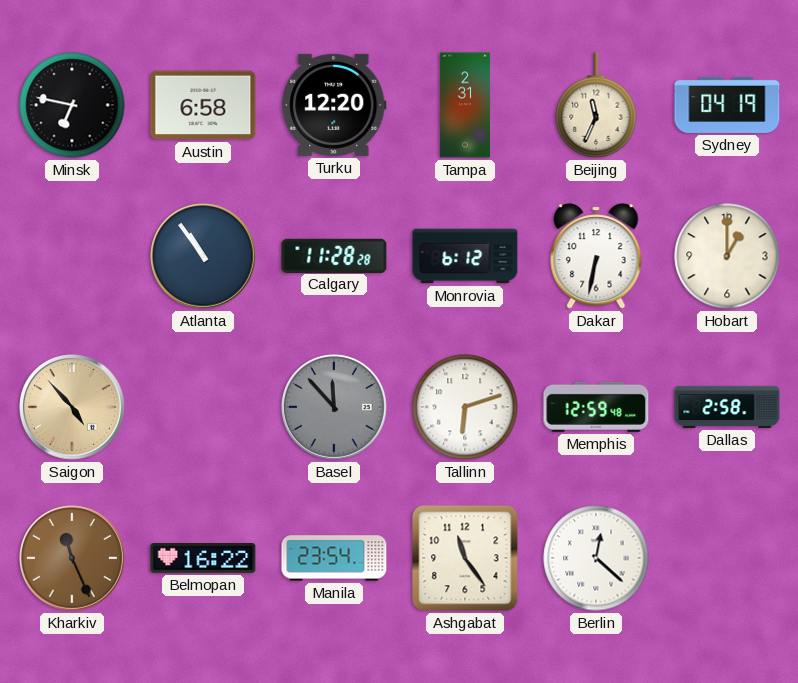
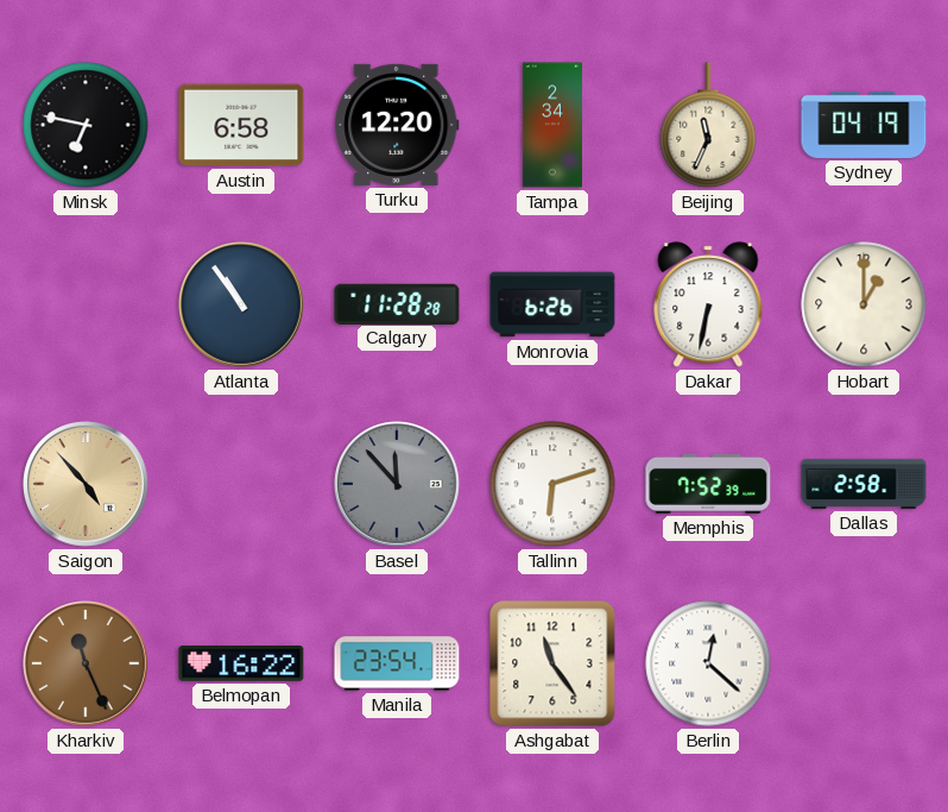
Tampa: 2:31 -> 2:34 (552, 125)
Monrovia: 6:12 -> 6:26 (552, 304)
Memphis: 12:59 -> 7:52 (708, 484)
